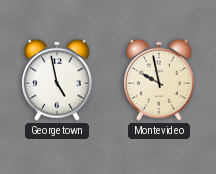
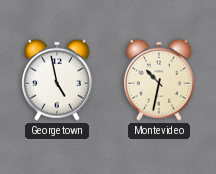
Montevideo: 9:58 -> 10:32 (159, 80)
